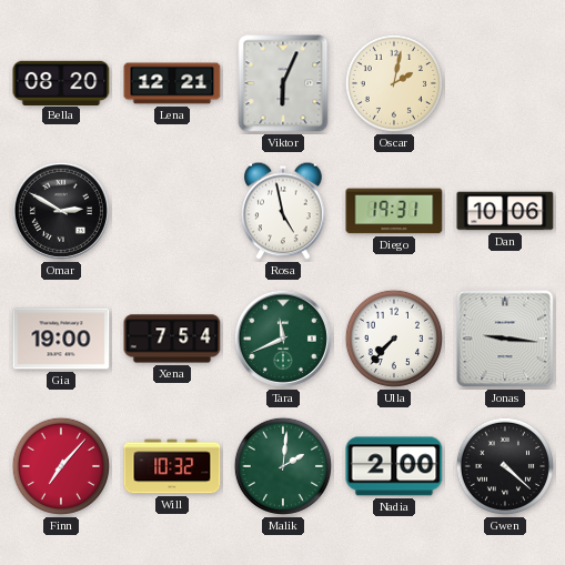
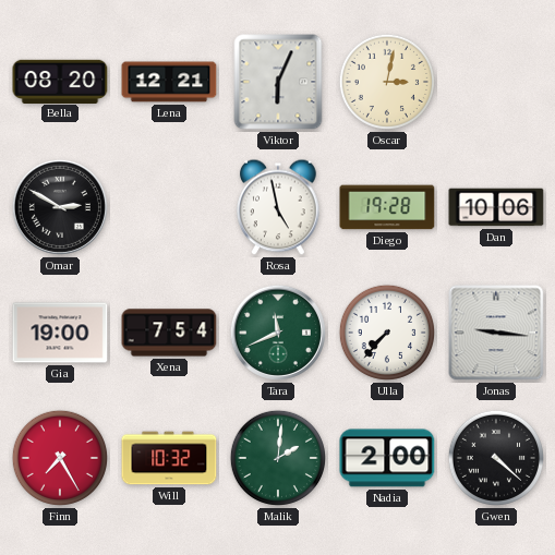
Oscar: 2:02 -> 3:02 (387, 82)
Diego: 19:31 -> 19:28 (387, 207)
Finn: 7:07 -> 7:25 (60, 458)
